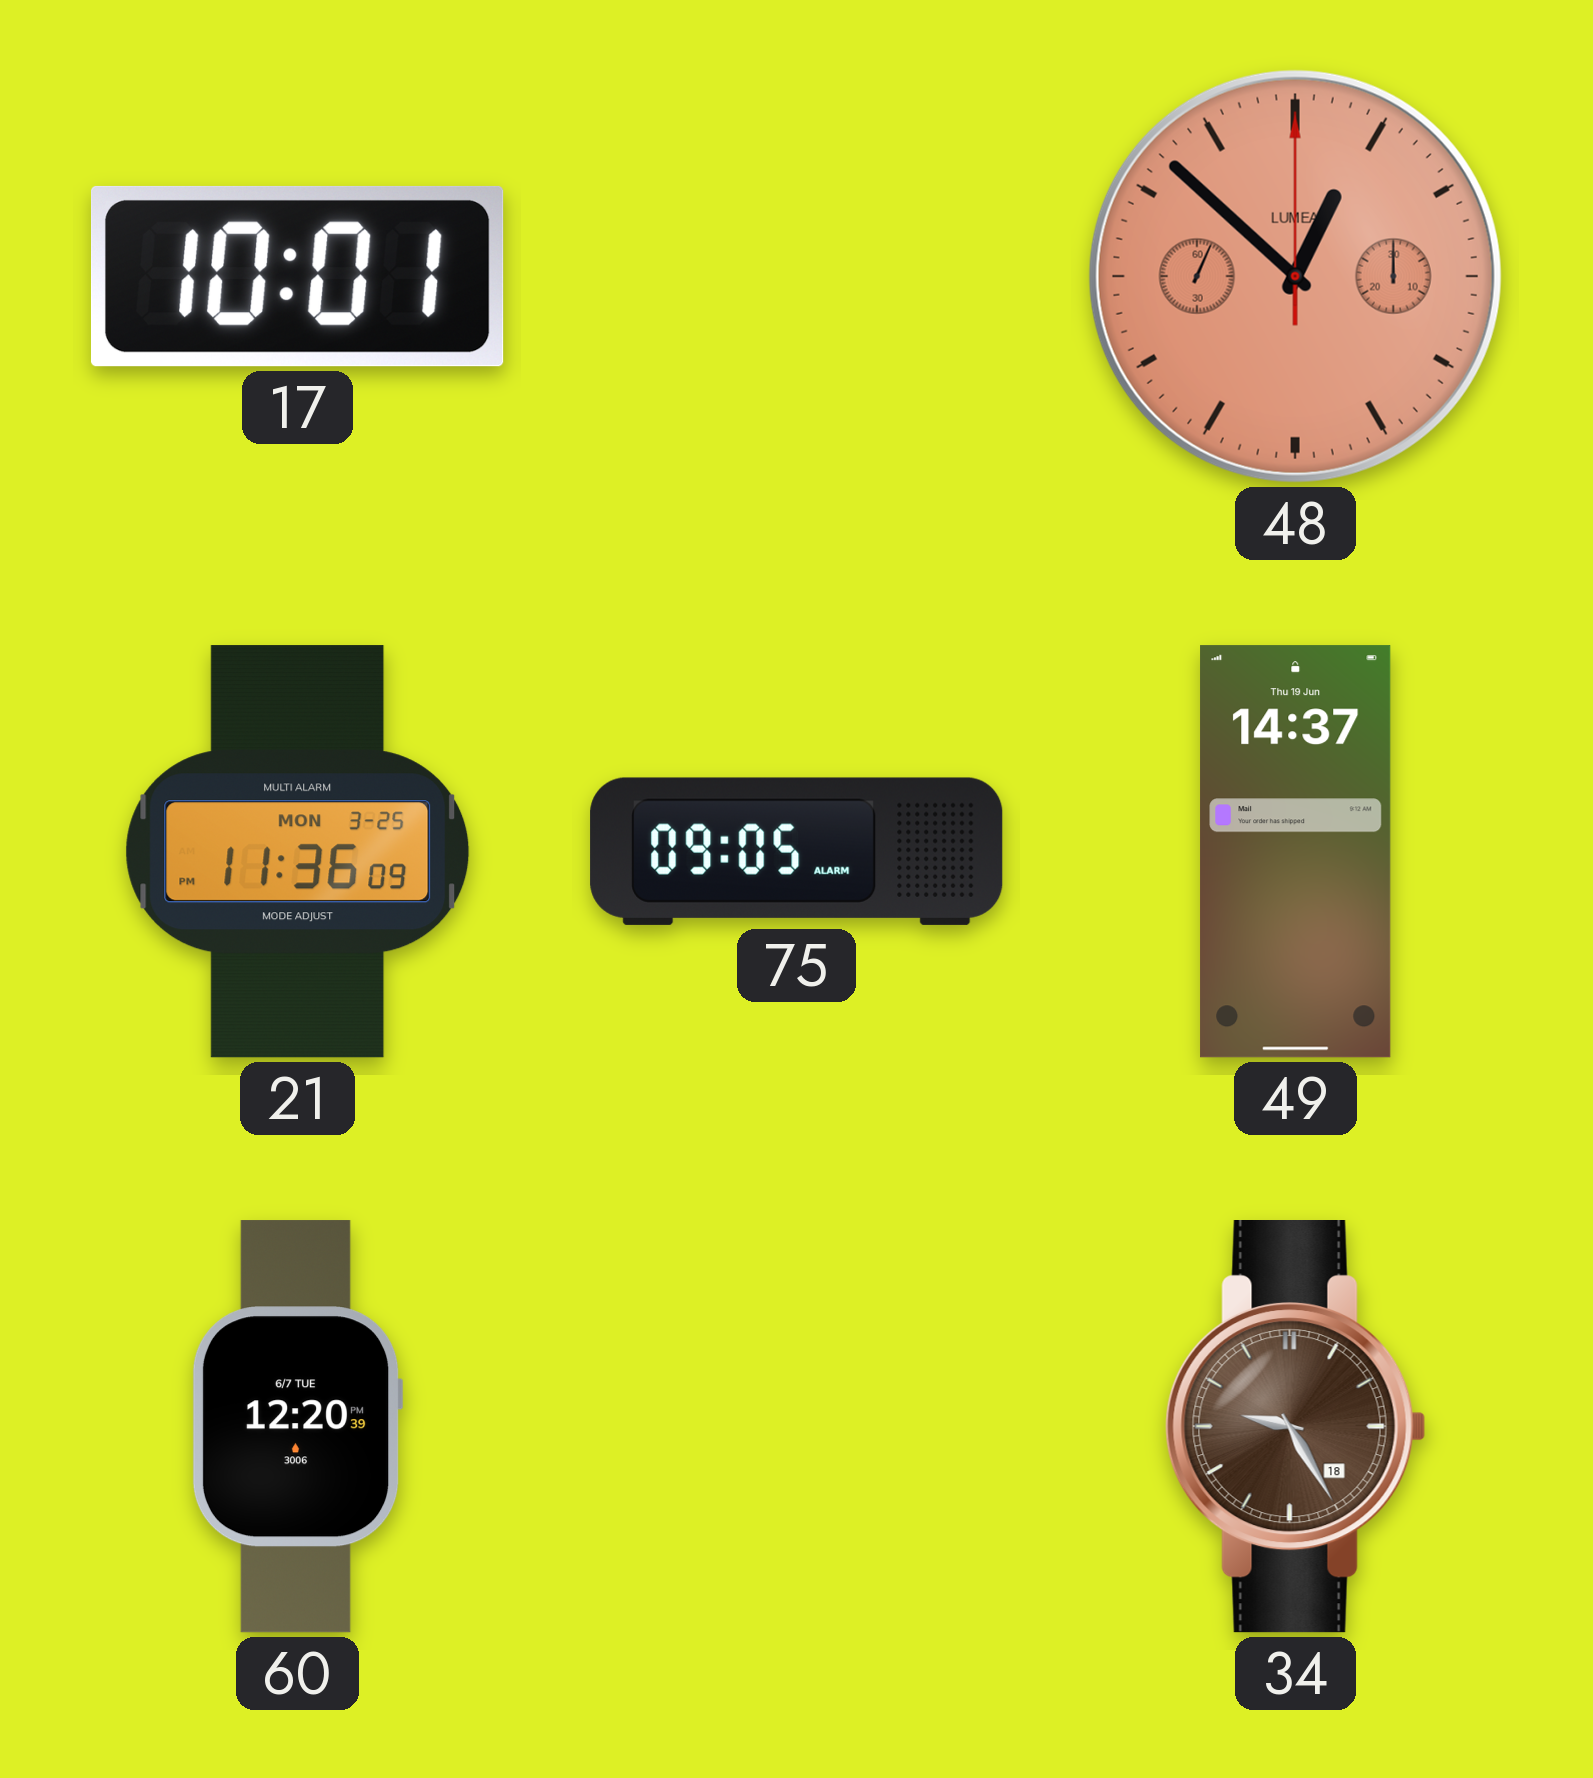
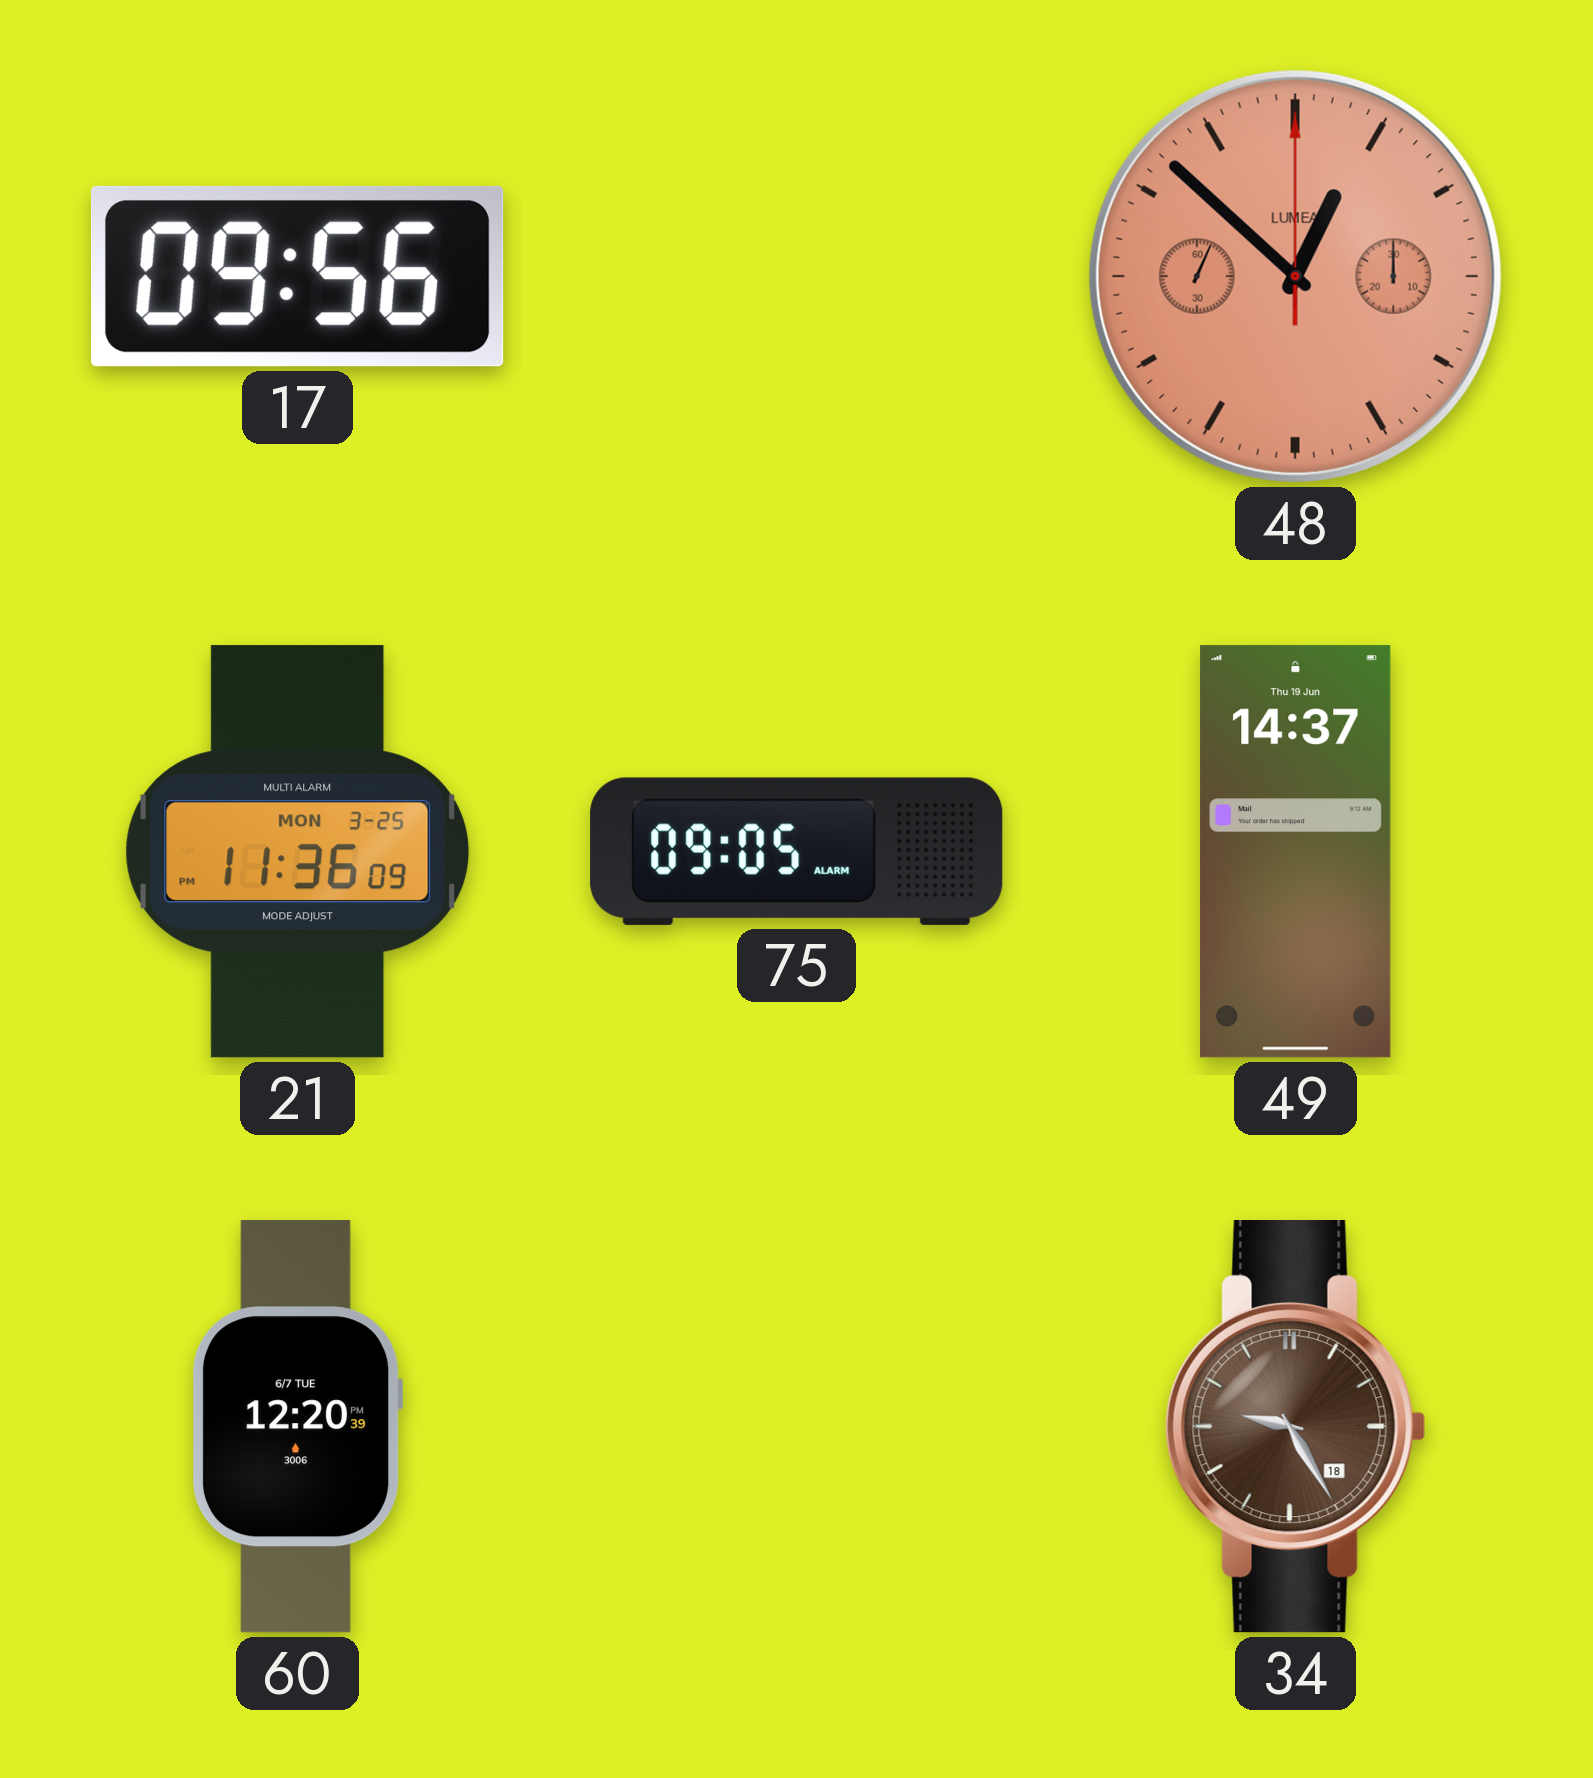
17: 10:01 -> 09:56 (297, 276)
